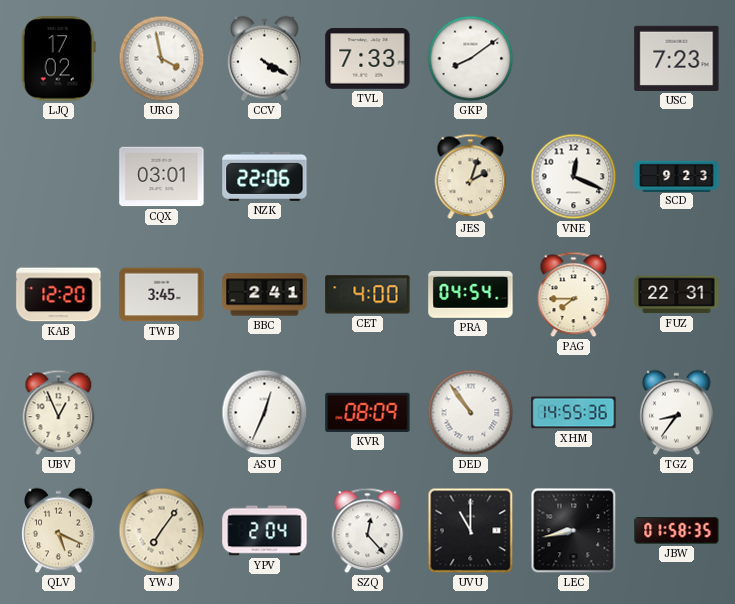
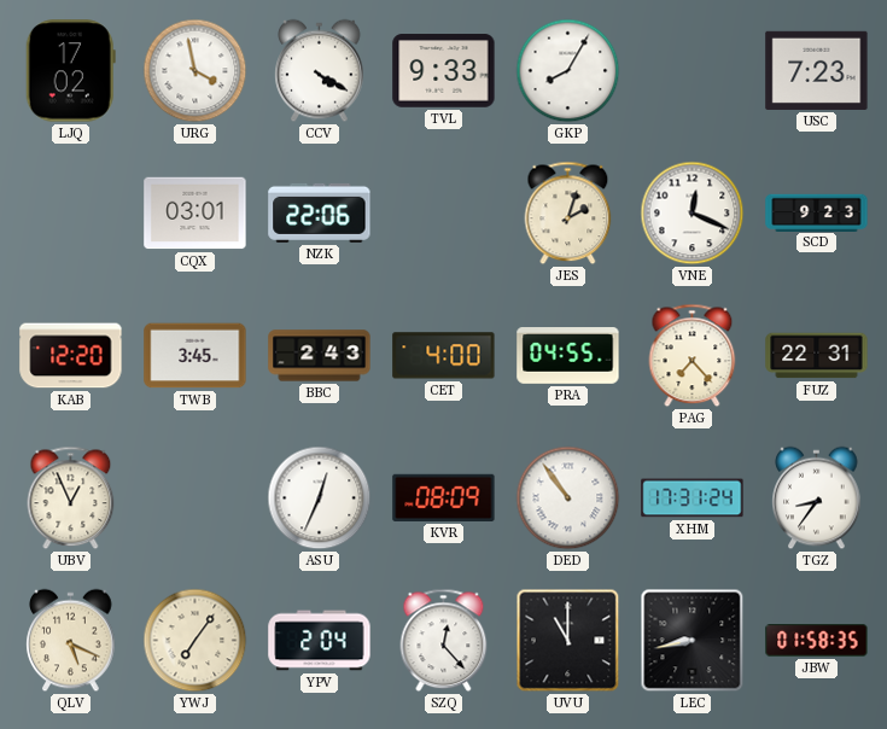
TVL: 7:33 -> 9:33 (444, 71)
GKP: 8:09 -> 8:05 (568, 71)
BBC: 2:41 -> 2:43 (320, 356)
PRA: 04:54 -> 04:55 (568, 356)
PAG: 7:45 -> 7:23 (693, 356)
XHM: 14:55 -> 17:31 (693, 498)
